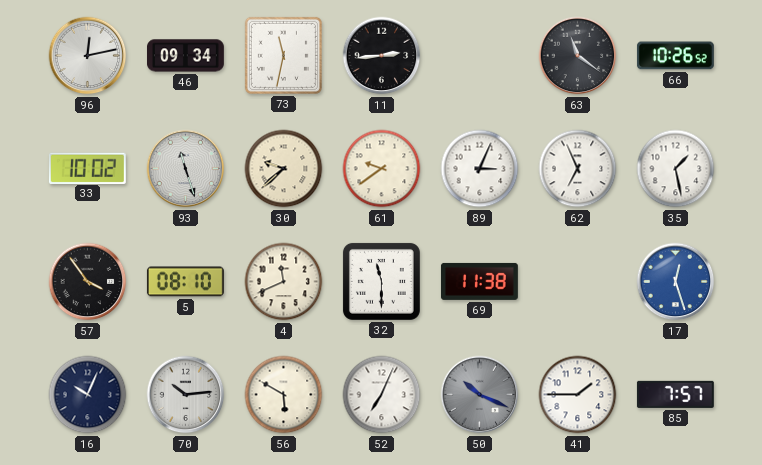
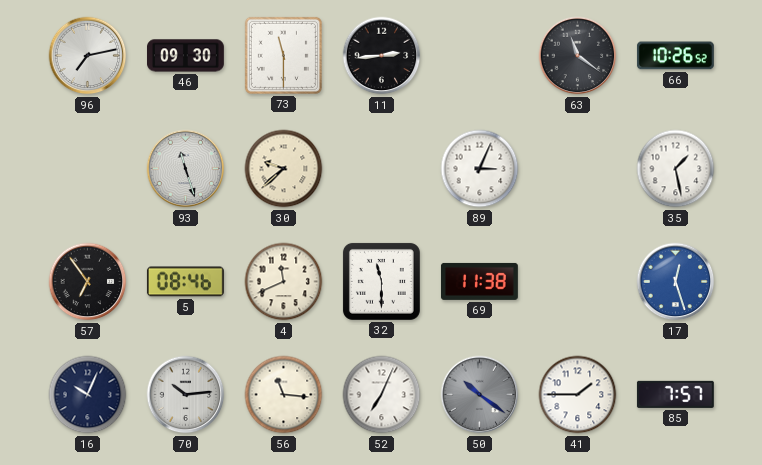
96: 12:13 -> 7:13 (88, 56)
46: 09:34 -> 09:30 (186, 56)
73: 11:32 -> 11:30 (283, 55)
33: 10:02 -> none (87, 168)
61: 9:39 -> none (382, 169)
62: 6:56 -> none (578, 169)
57: 3:54 -> 6:54 (88, 282)
5: 08:10 -> 08:46 (185, 282)
56: 5:50 -> 11:16 (284, 395)
50: 10:19 -> 10:21 (480, 395)
